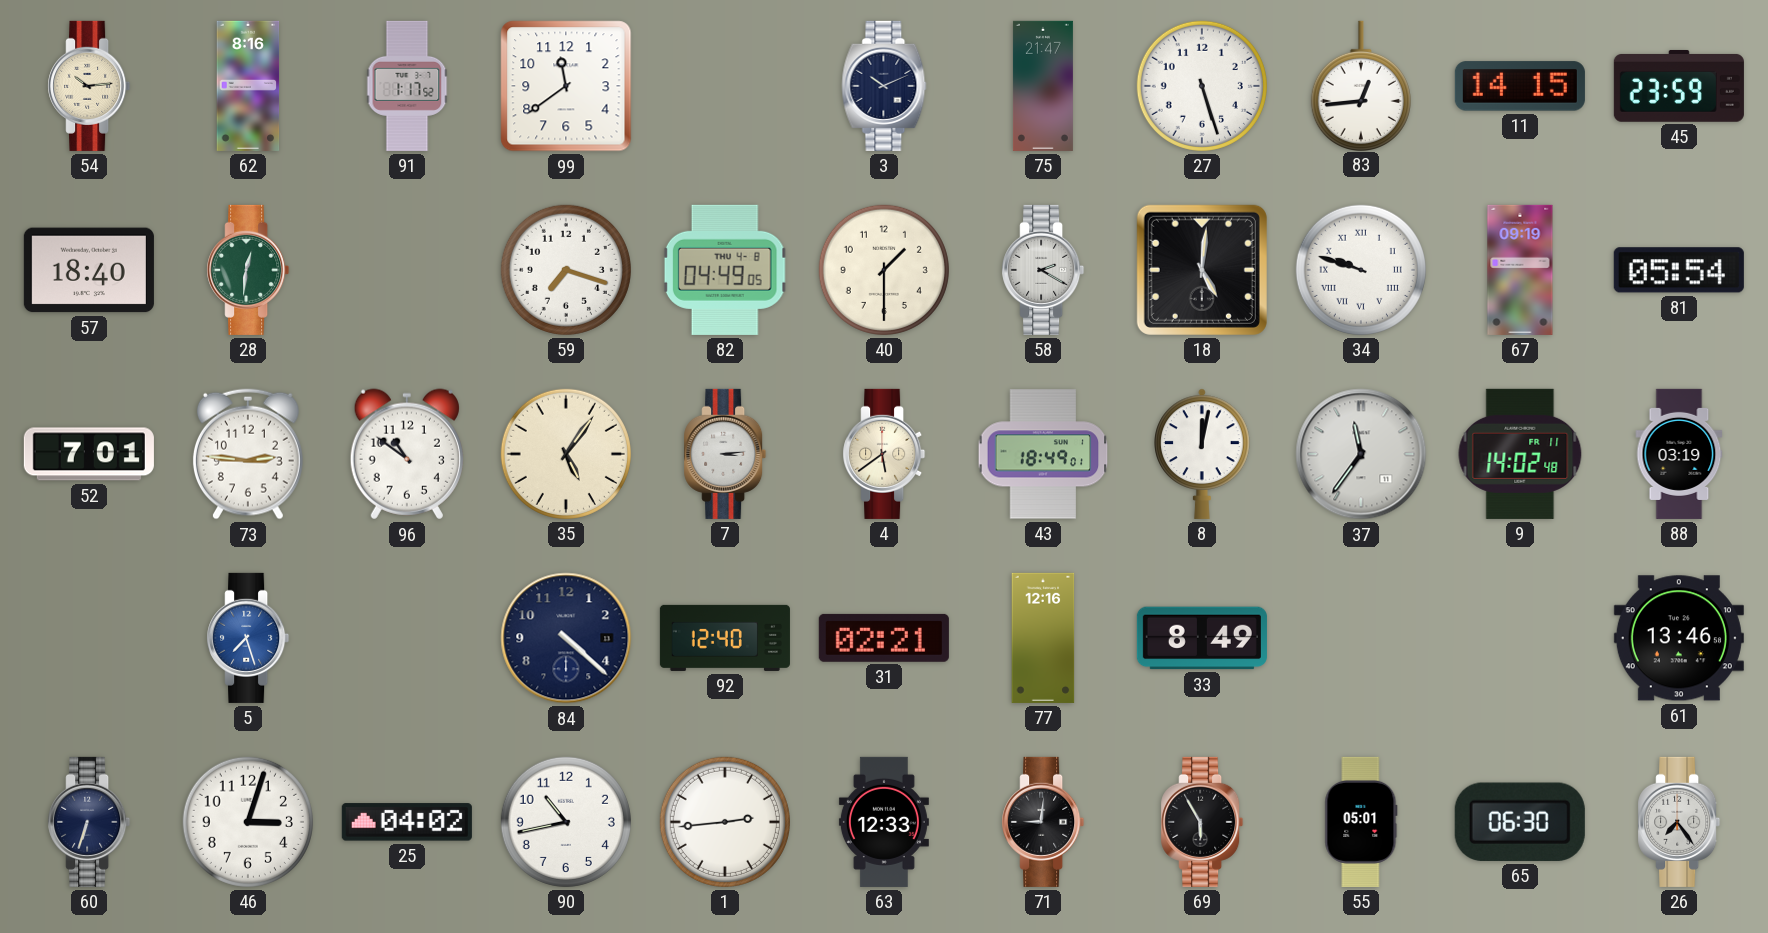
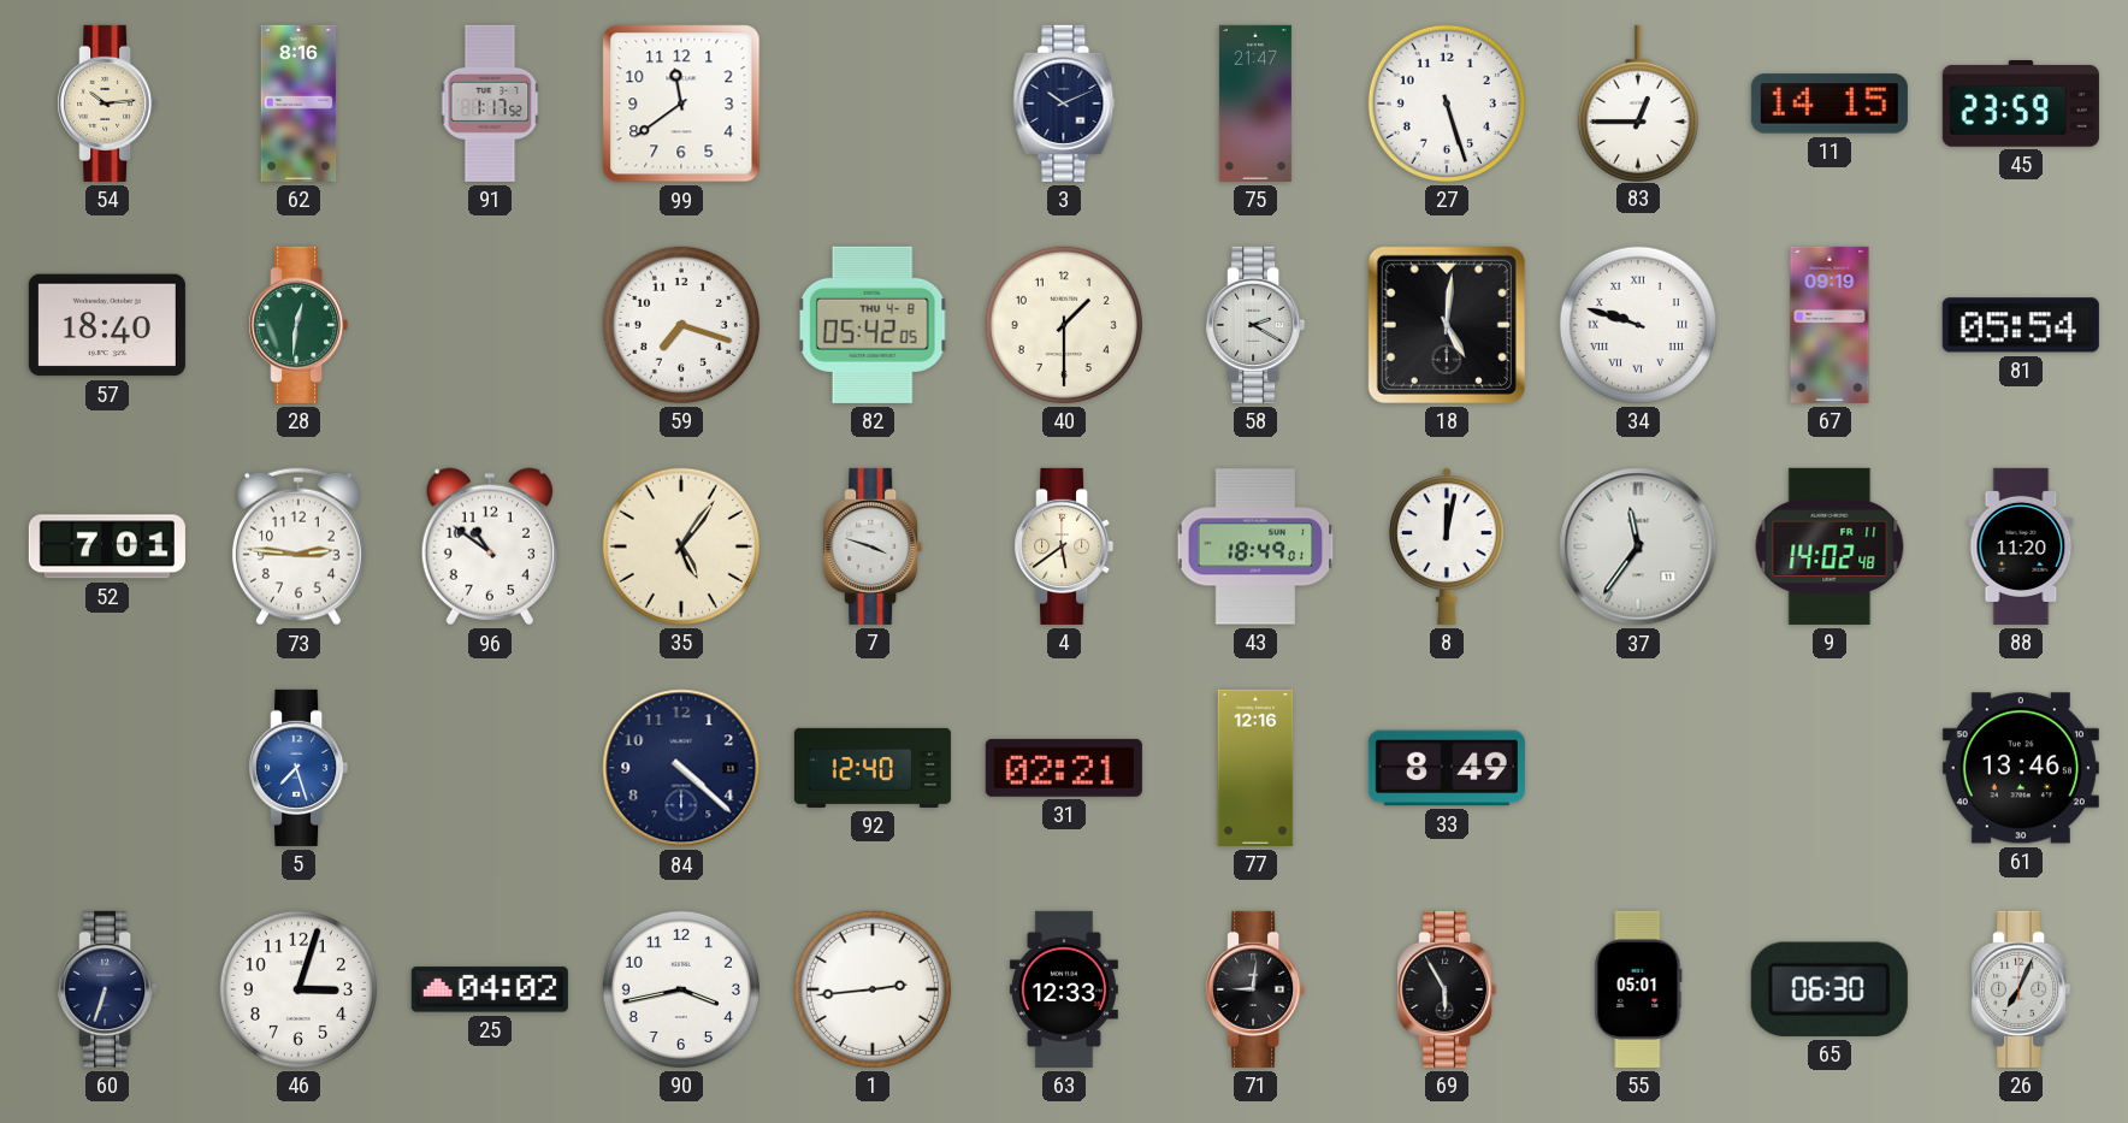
83: 12:44 -> 12:45 (1638, 102)
82: 04:49 -> 05:42 (873, 325)
7: 3:14 -> 3:48 (873, 546)
88: 03:19 -> 11:20 (2021, 546)
90: 10:43 -> 3:43 (681, 989)
26: 7:24 -> 7:04 (2021, 989)
